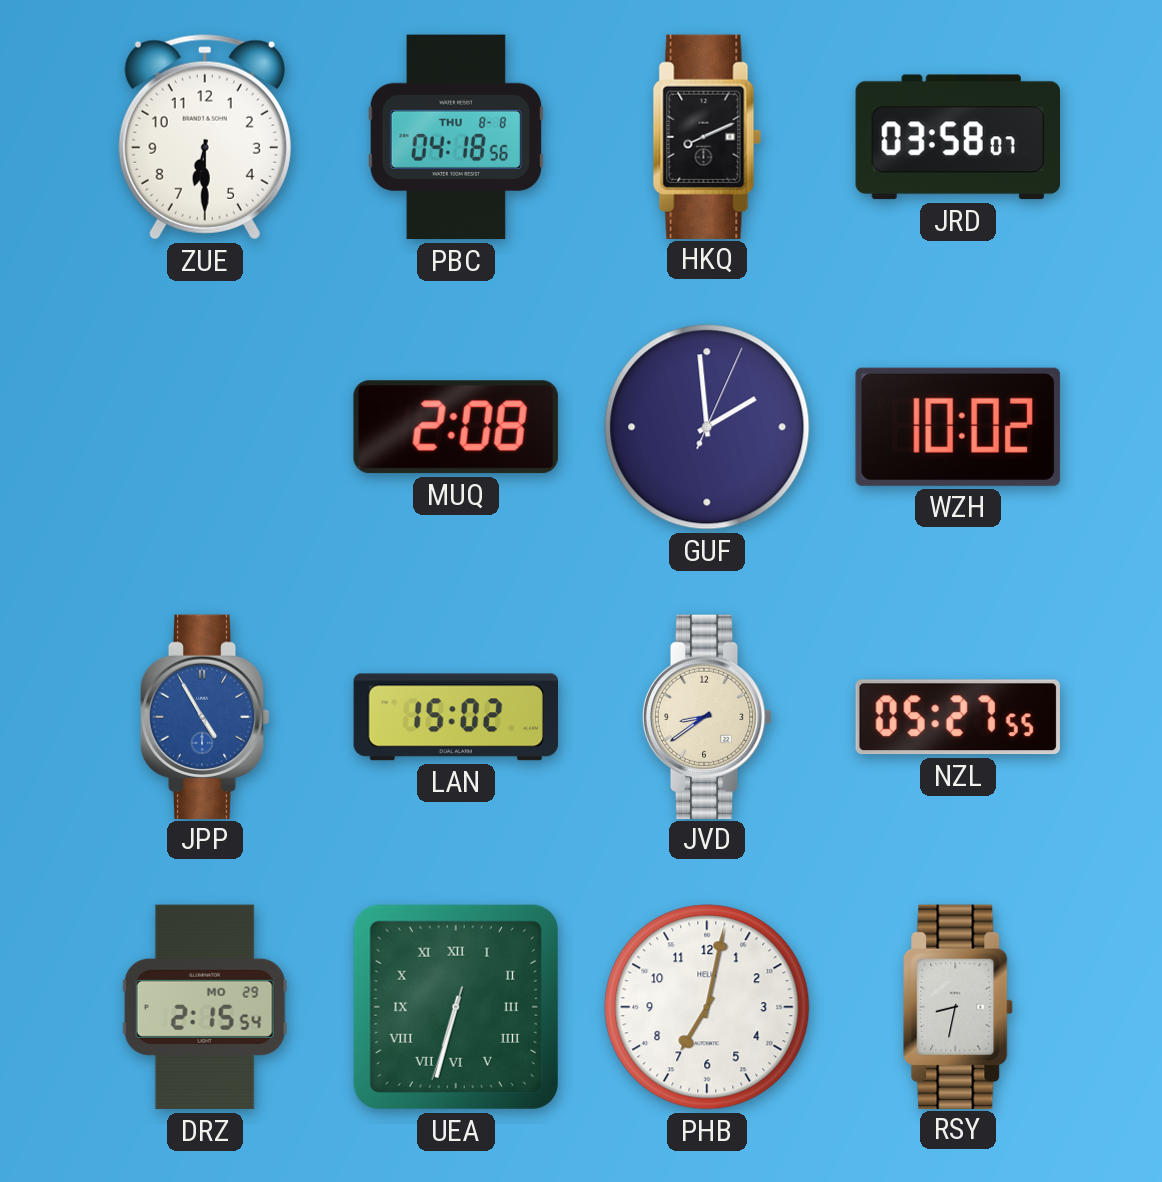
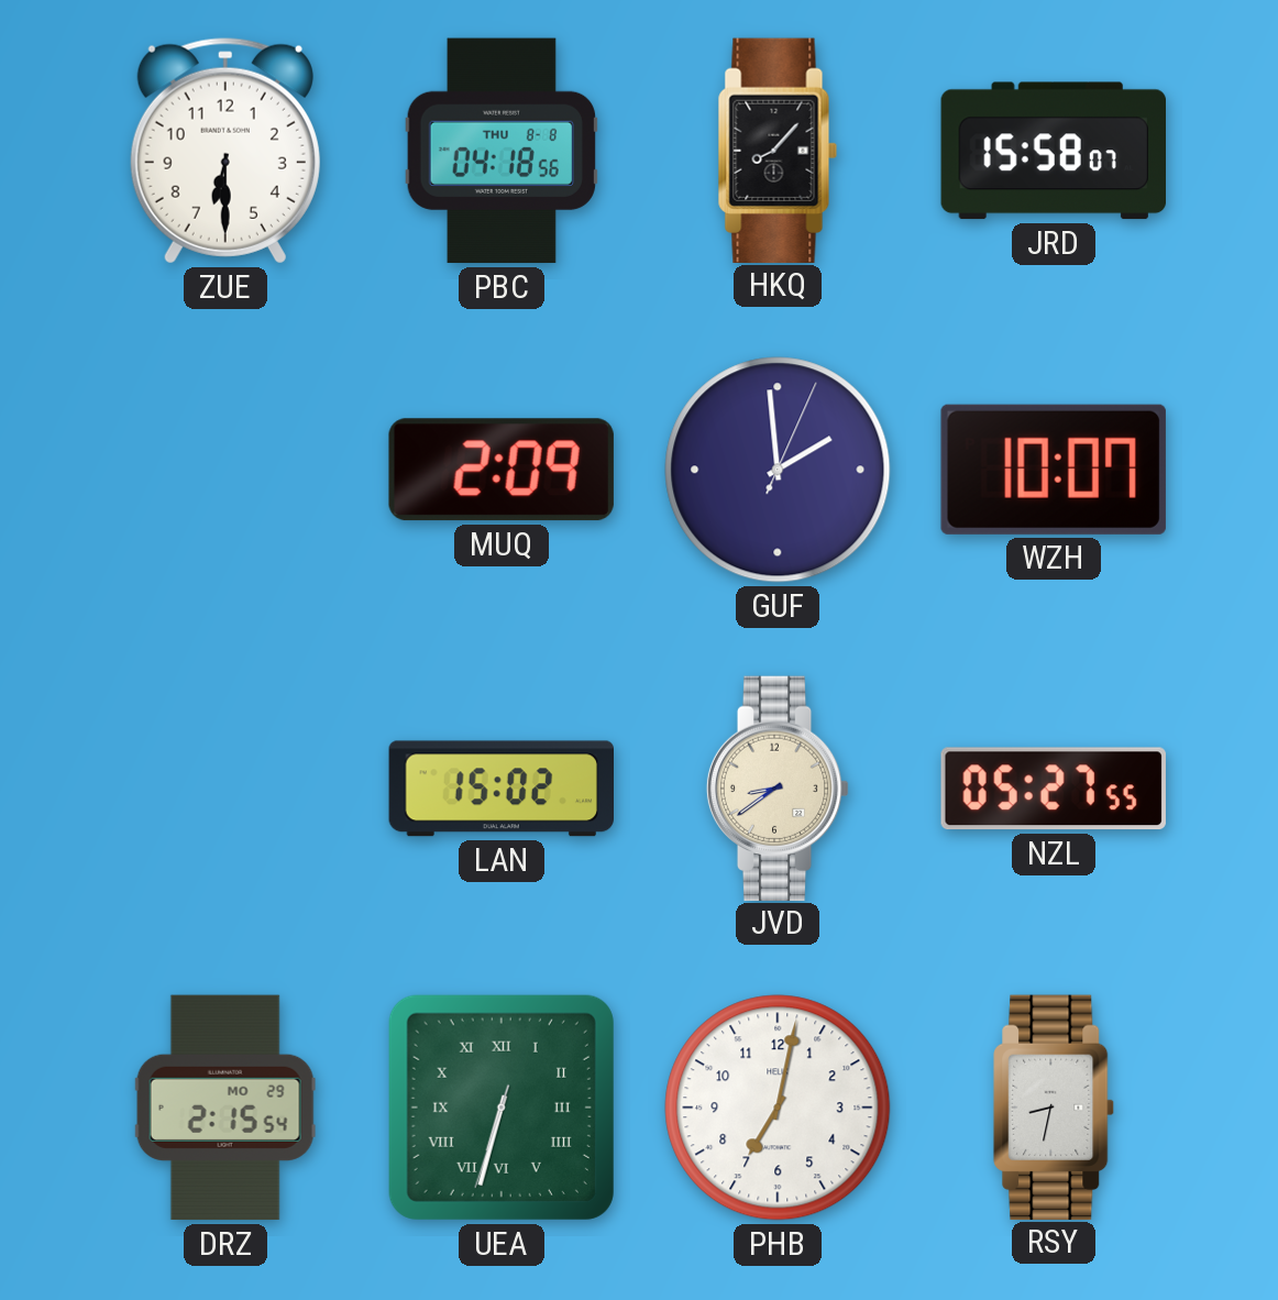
HKQ: 8:11 -> 8:07 (778, 150)
JRD: 03:58 -> 15:58 (1053, 151)
MUQ: 2:08 -> 2:09 (502, 470)
WZH: 10:02 -> 10:07 (1054, 470)
JPP: 4:55 -> none (205, 716)
